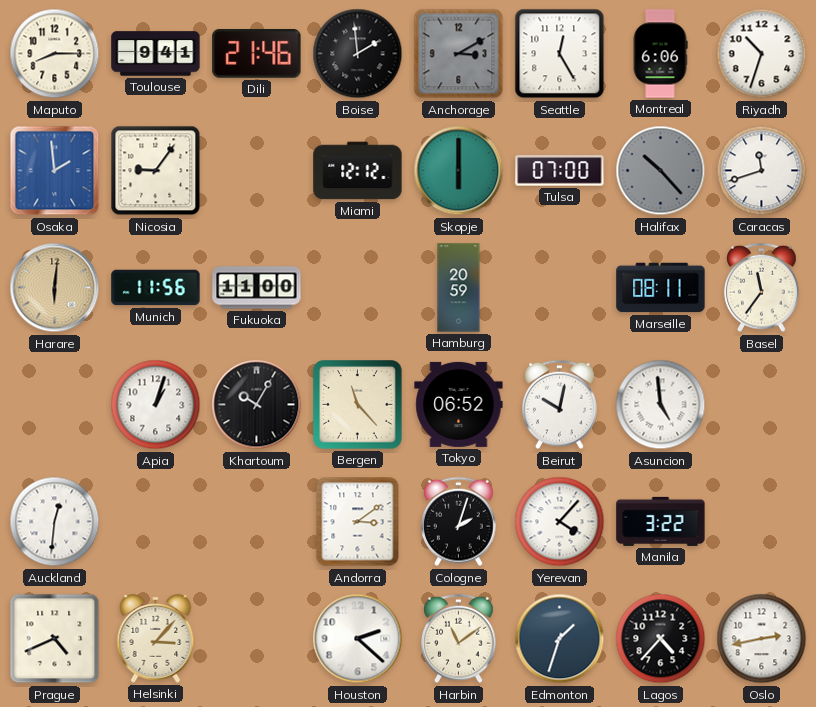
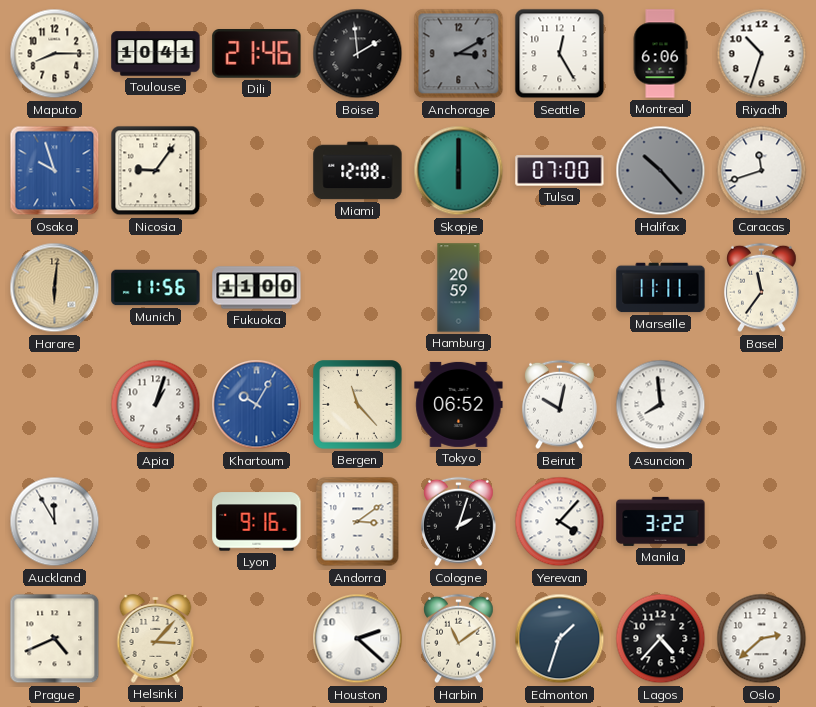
Toulouse: 9:41 -> 10:41 (156, 54)
Osaka: 1:59 -> 9:57 (55, 171)
Miami: 12:12 -> 12:08 (358, 171)
Marseille: 08:11 -> 11:11 (661, 288)
Khartoum dial: black -> blue (257, 405)
Asuncion: 4:59 -> 7:59 (661, 405)
Auckland: 12:31 -> 11:55 (55, 522)
Lyon: none -> 9:16 (257, 522)
Oslo: 2:43 -> 2:38 (762, 639)
